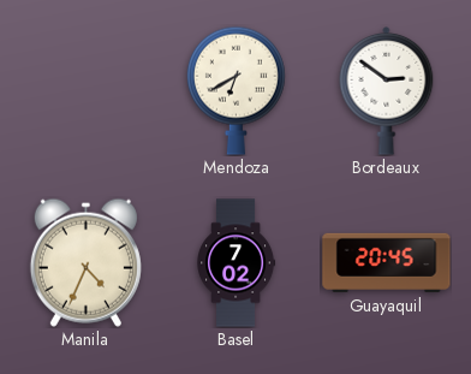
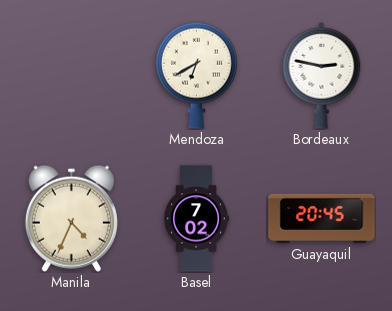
Bordeaux: 2:51 -> 2:47 (322, 76)
